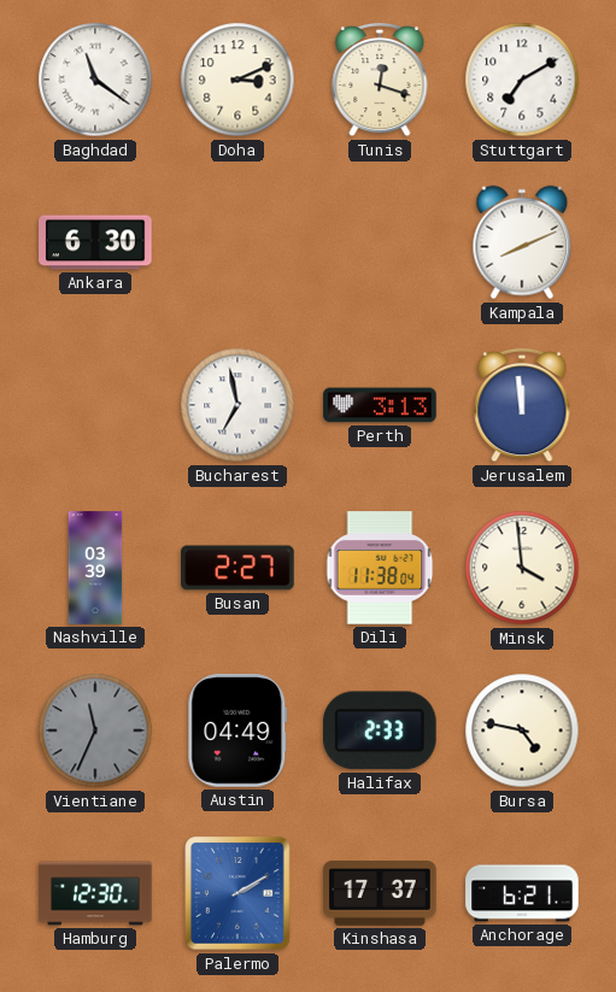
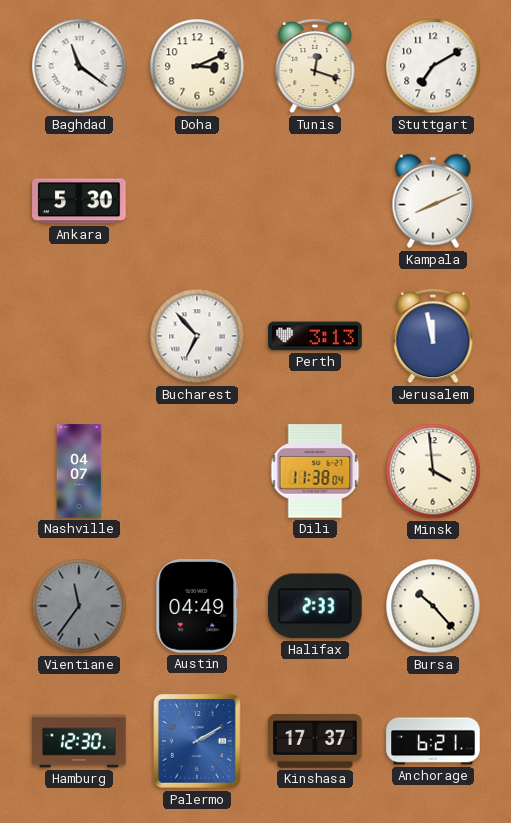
Ankara: 6:30 -> 5:30 (79, 201)
Bucharest: 6:58 -> 6:53 (197, 336)
Jerusalem: 11:59 -> 11:58 (433, 336)
Nashville: 03:39 -> 04:07 (79, 471)
Busan: 2:27 -> none (237, 568)
Vientiane: 11:34 -> 11:36 (79, 606)
Bursa: 4:47 -> 10:23 (433, 606)
